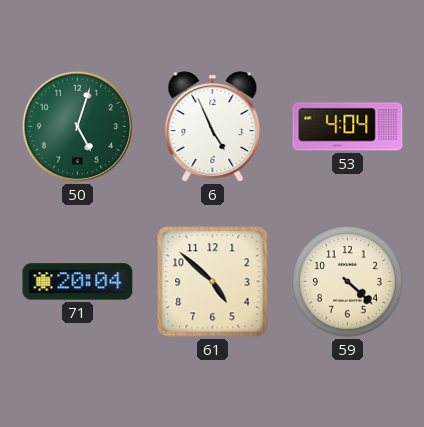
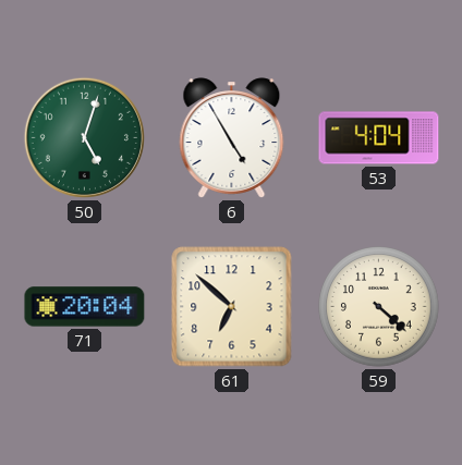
6: 4:56 -> 4:55 (232, 138)
61: 4:52 -> 6:52 (232, 307)
